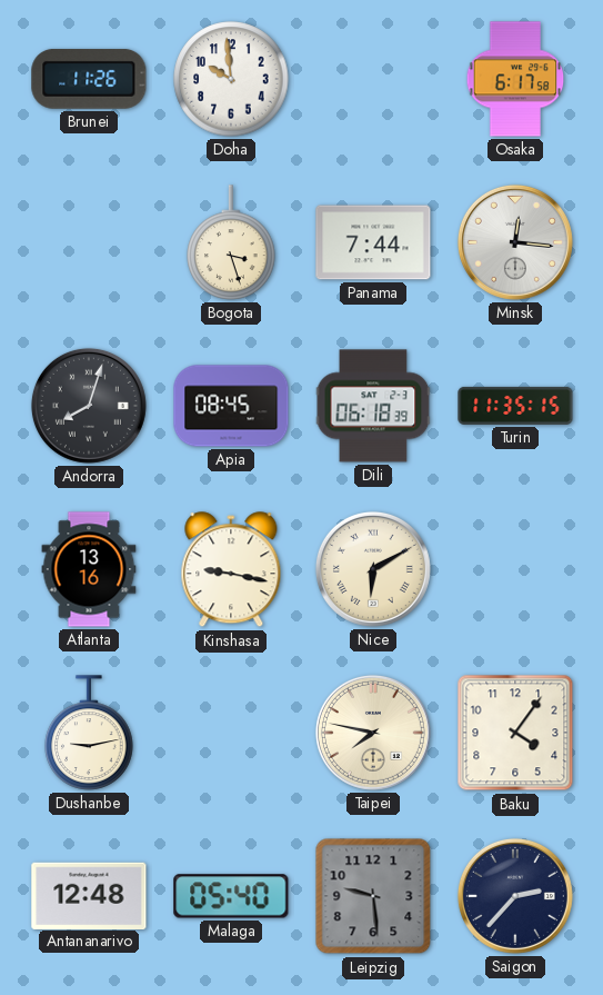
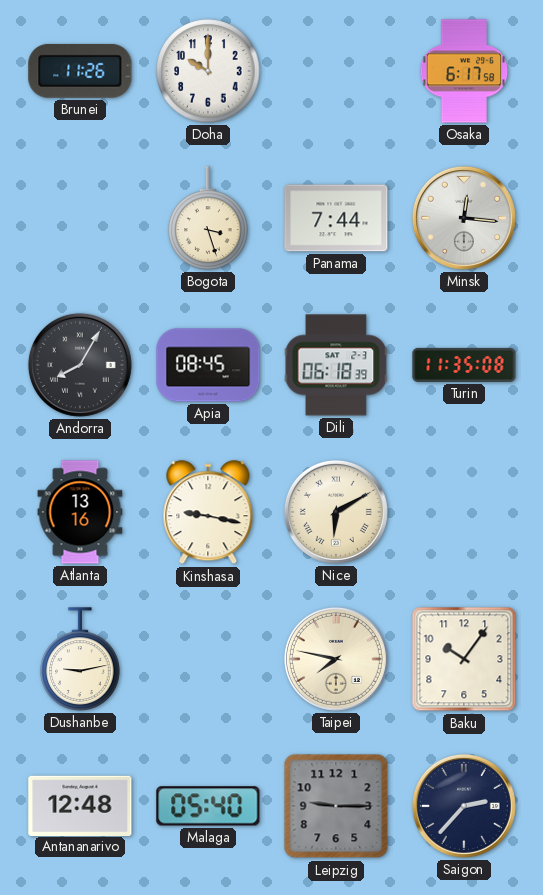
Doha: 9:59 -> 10:00 (208, 71)
Andorra: 8:03 -> 8:05 (80, 365)
Turin: 11:35:15 -> 11:35:08 (464, 365)
Baku: 4:06 -> 10:06 (464, 659)
Leipzig: 9:29 -> 9:15 (336, 806)
